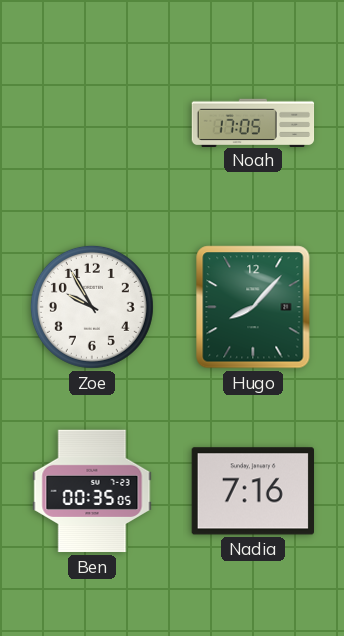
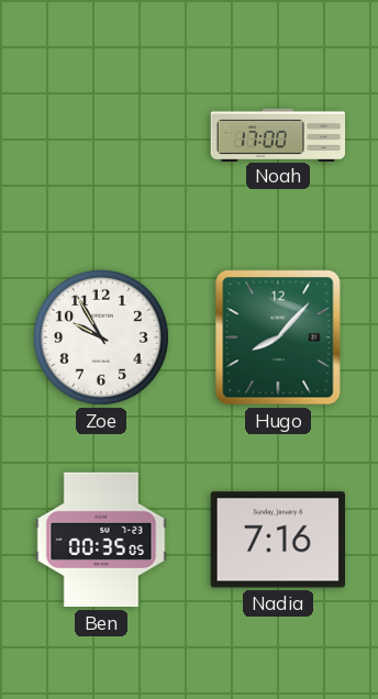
Noah: 17:05 -> 17:00 (278, 134)
